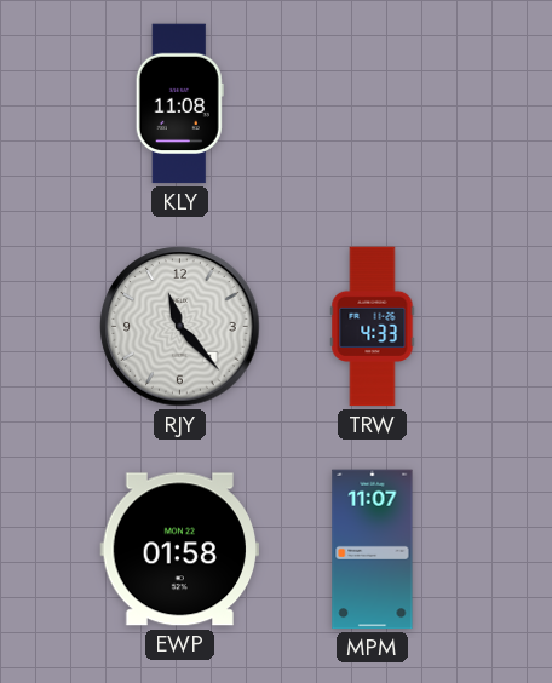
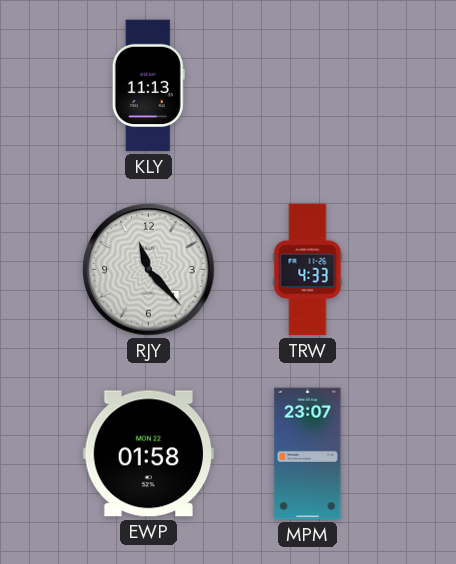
KLY: 11:08 -> 11:13 (148, 86)
MPM: 11:07 -> 23:07 (308, 454)
